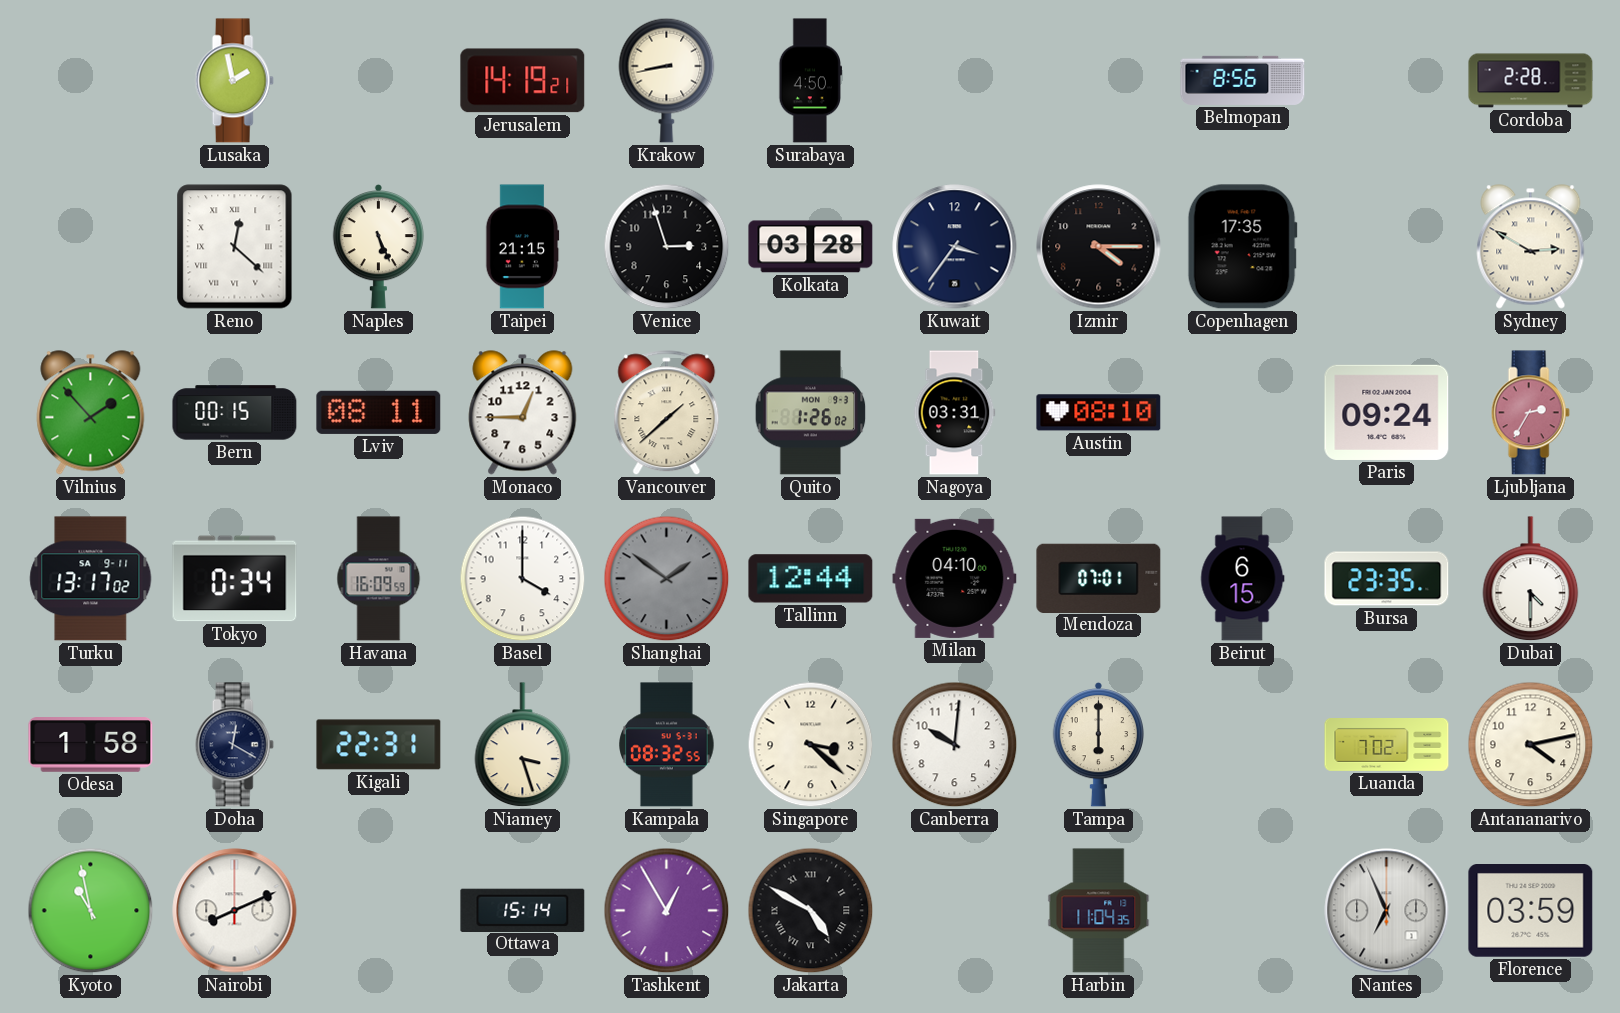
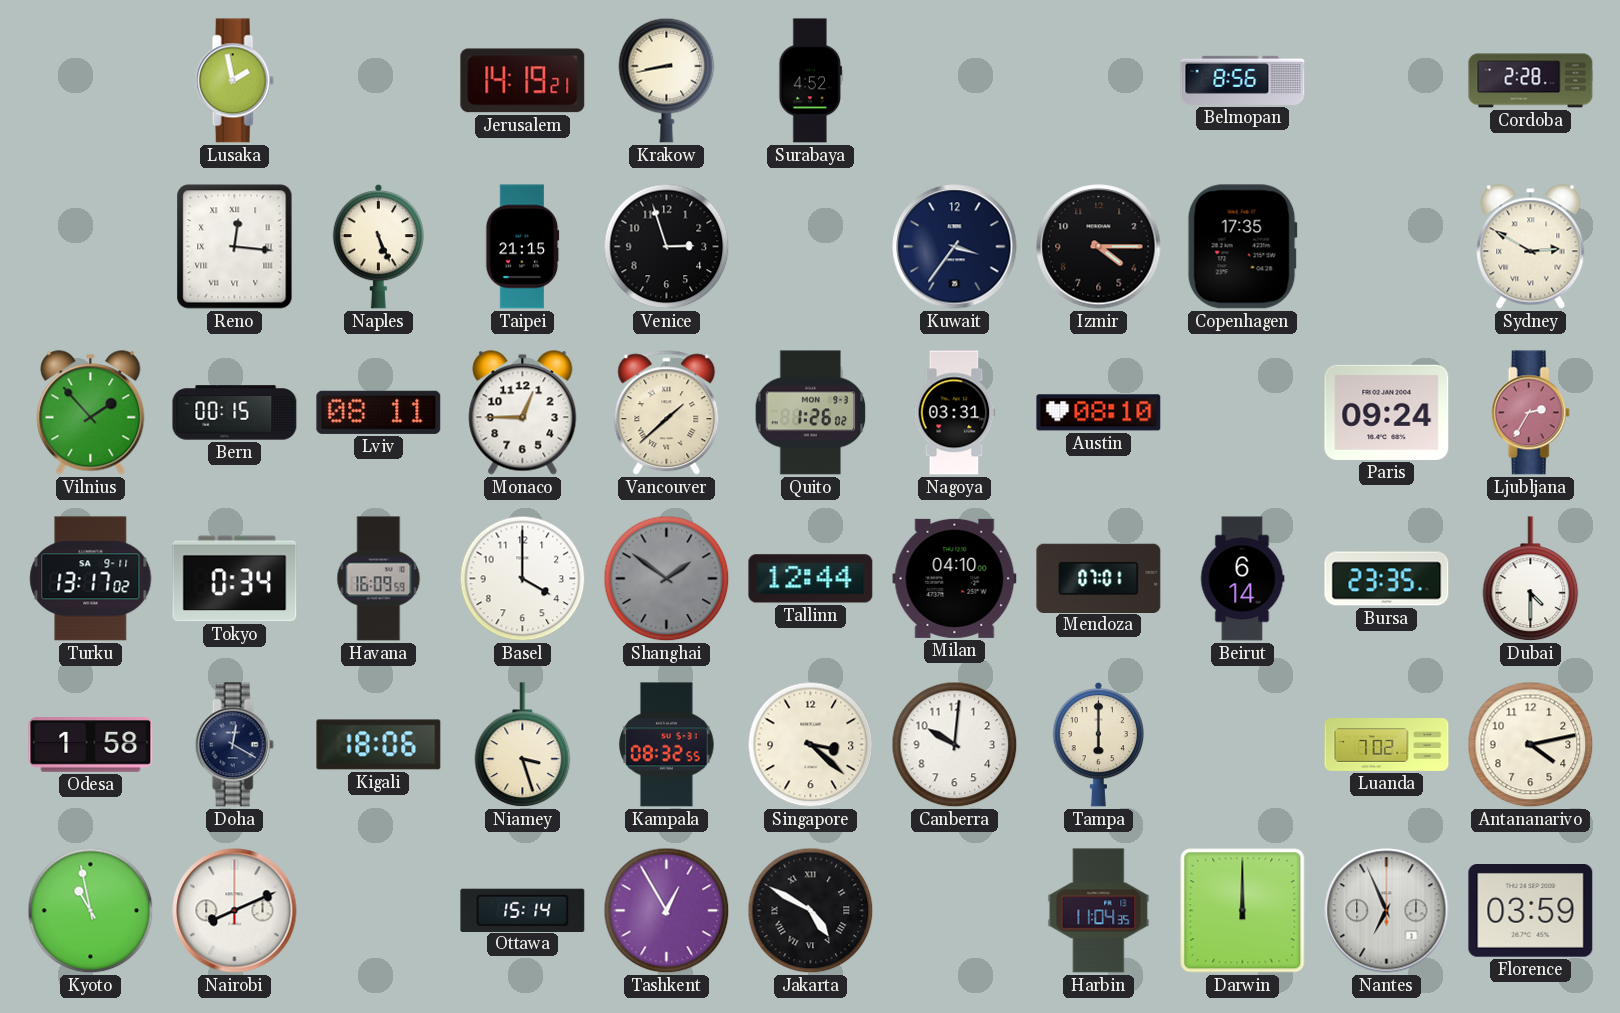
Surabaya: 4:50 -> 4:52 (810, 81)
Reno: 12:22 -> 12:16 (235, 247)
Kolkata: 03:28 -> none (811, 247)
Beirut: 6:15 -> 6:14 (1243, 579)
Kigali: 22:31 -> 18:06 (379, 745)
Darwin: none -> 12:00 (1243, 911)
